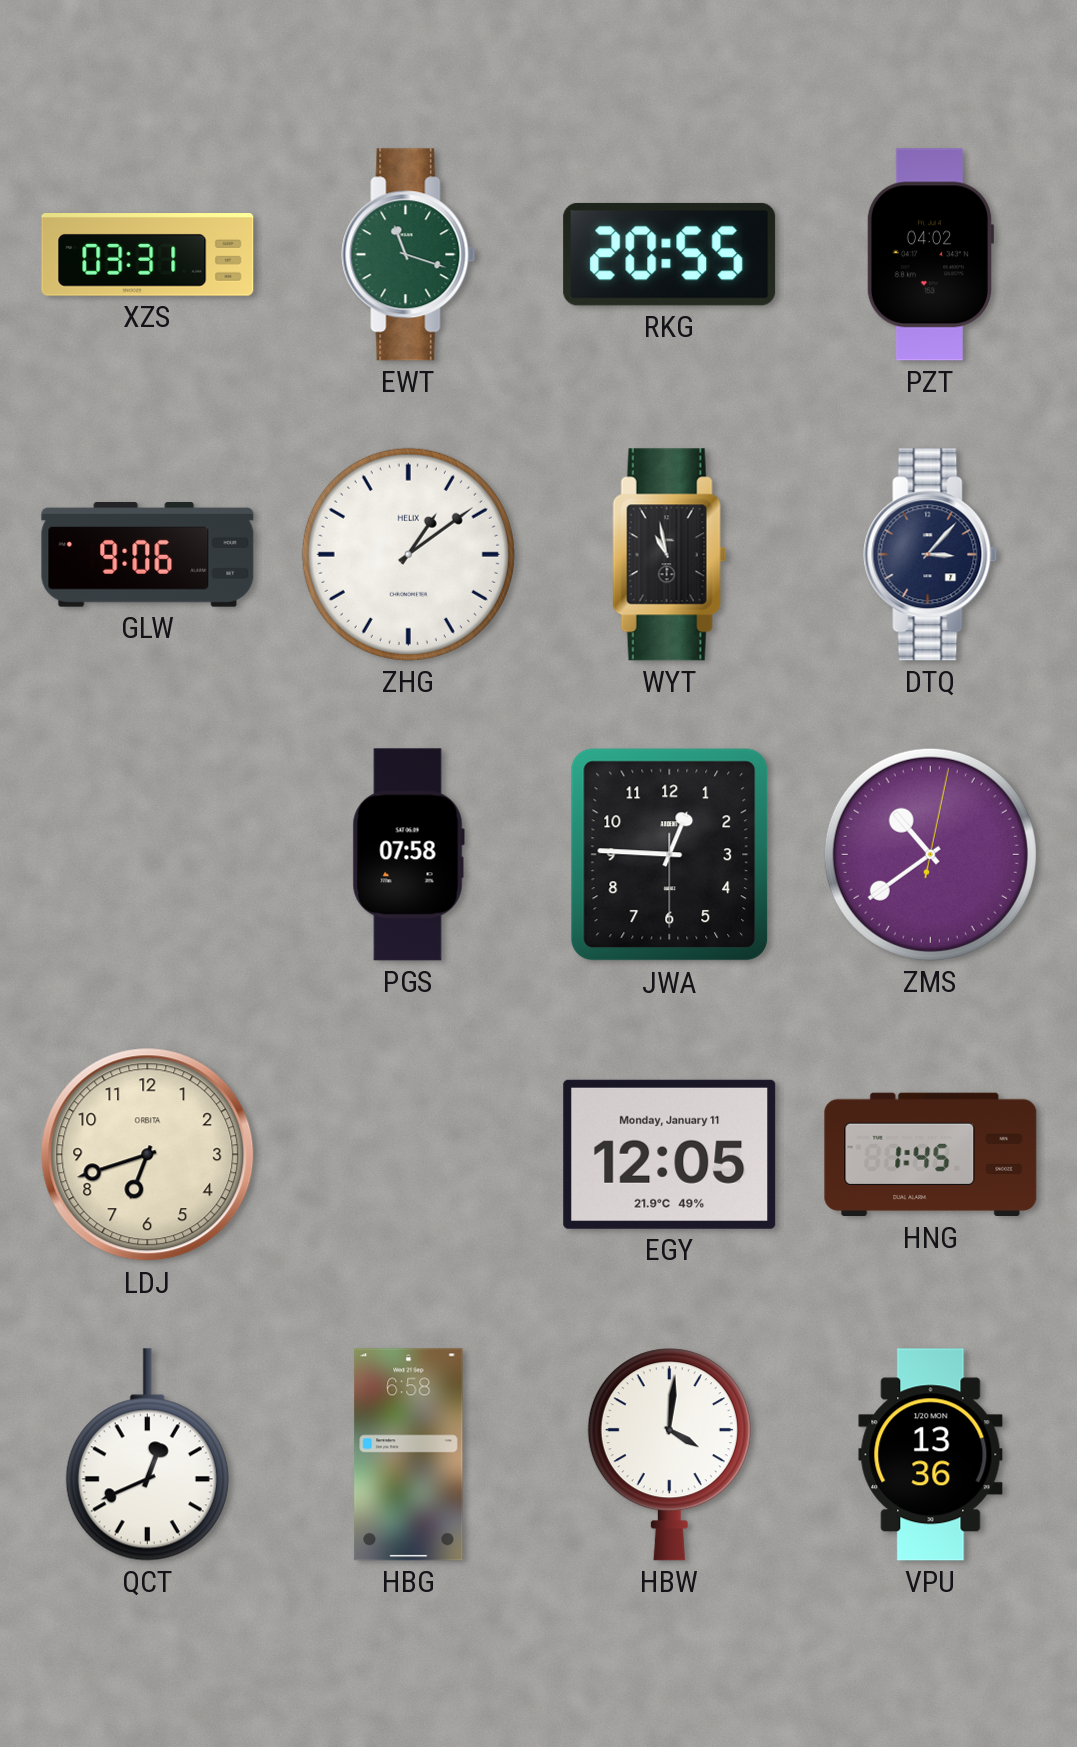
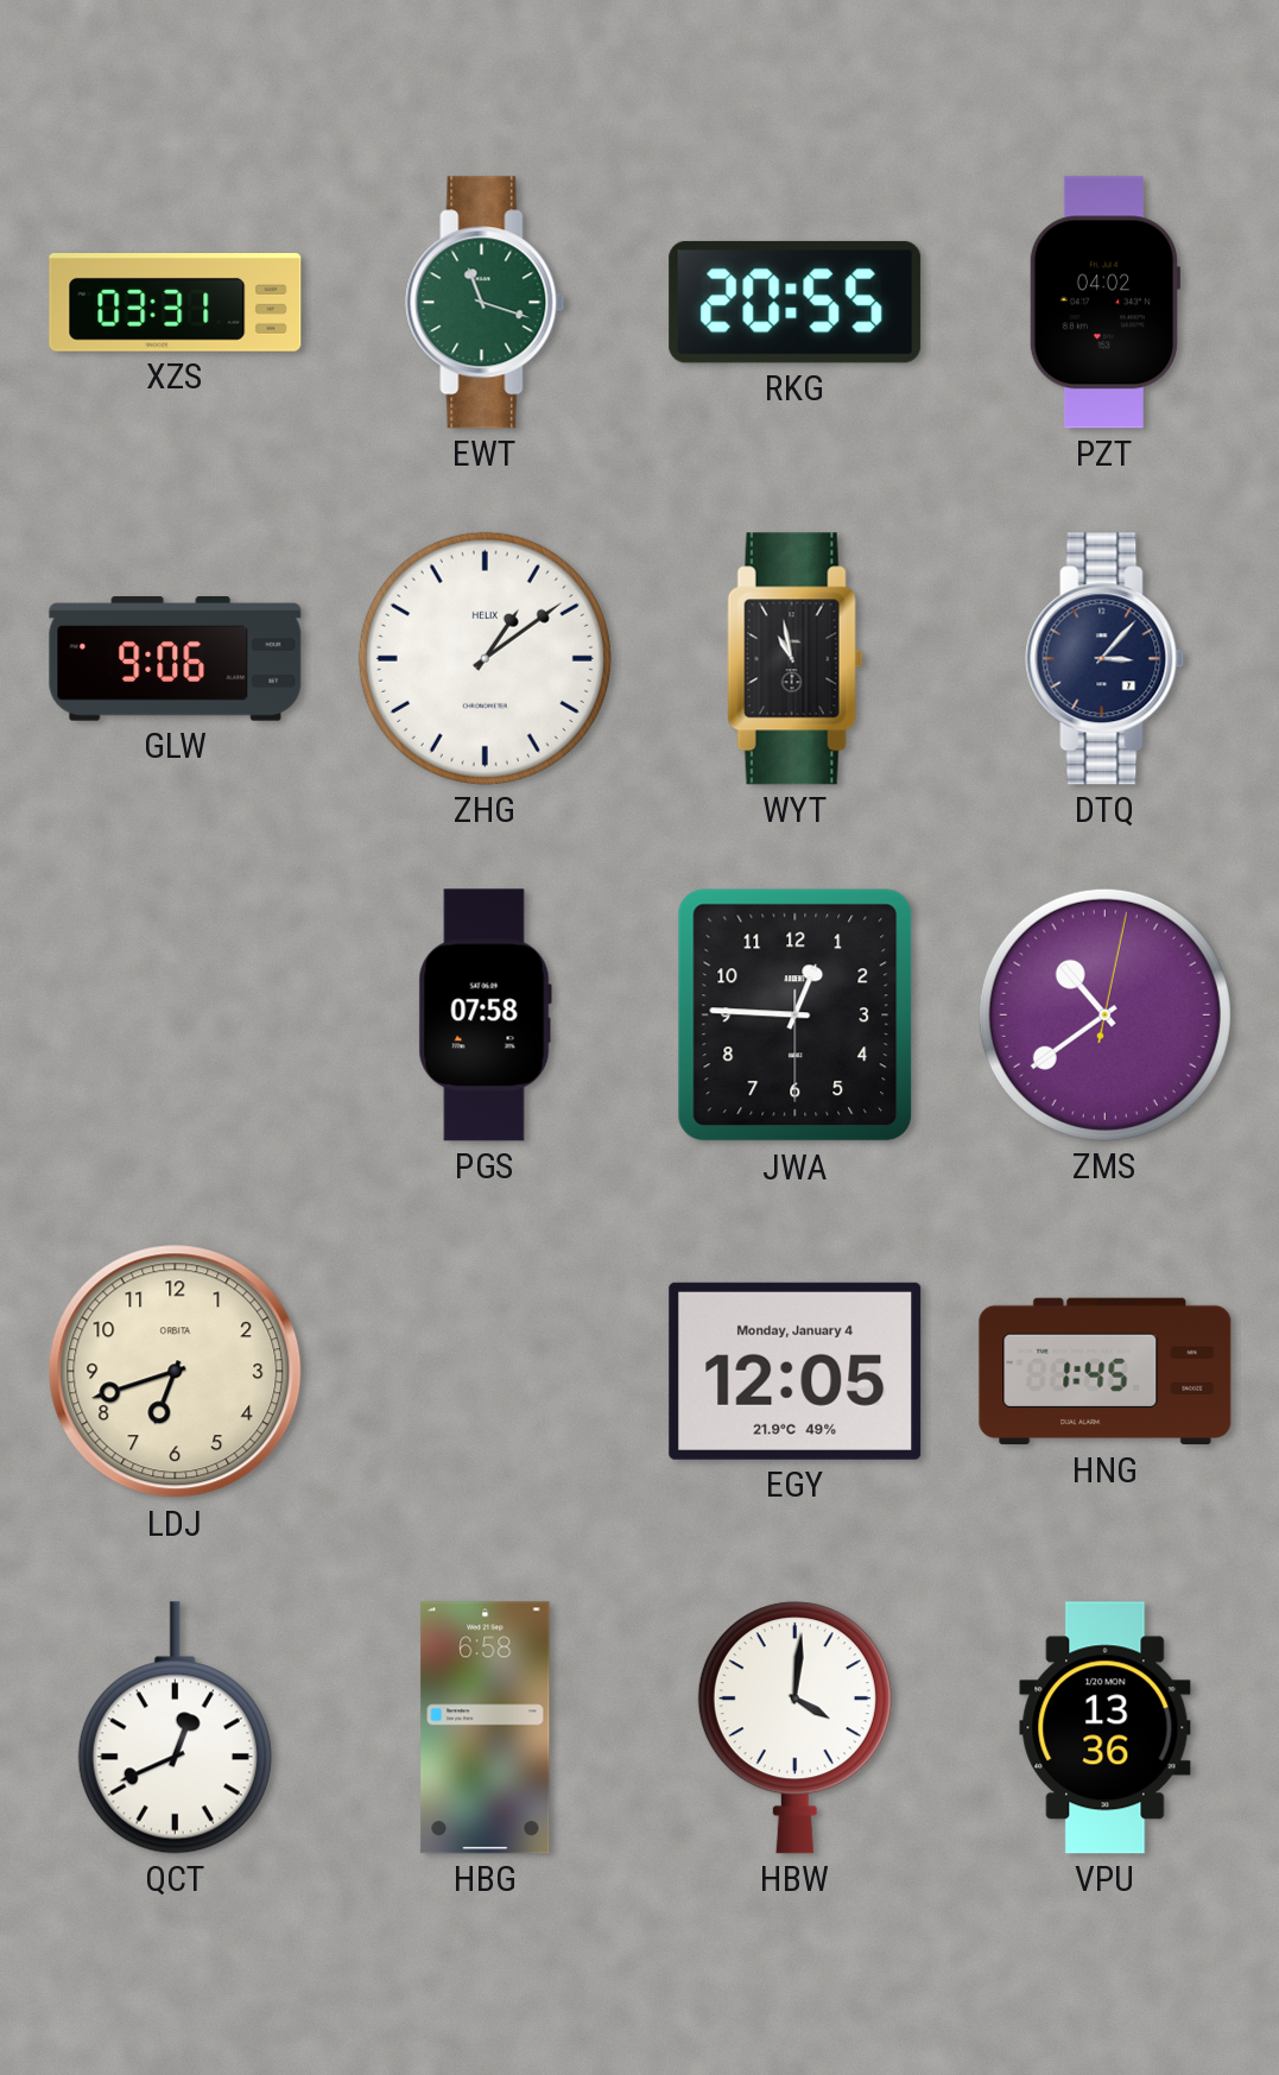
EGY date: Monday, January 11 -> Monday, January 4 (796, 1371)
